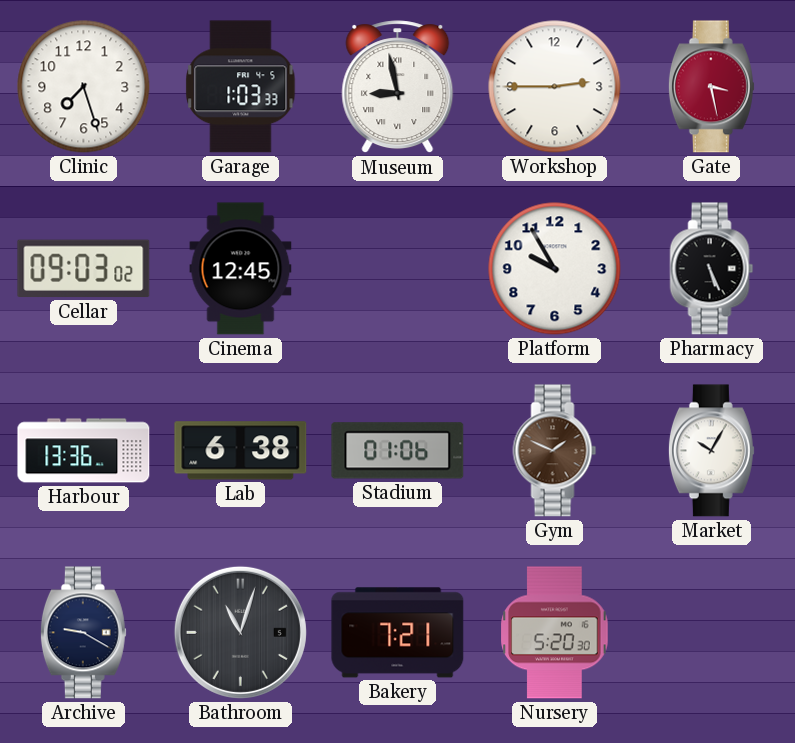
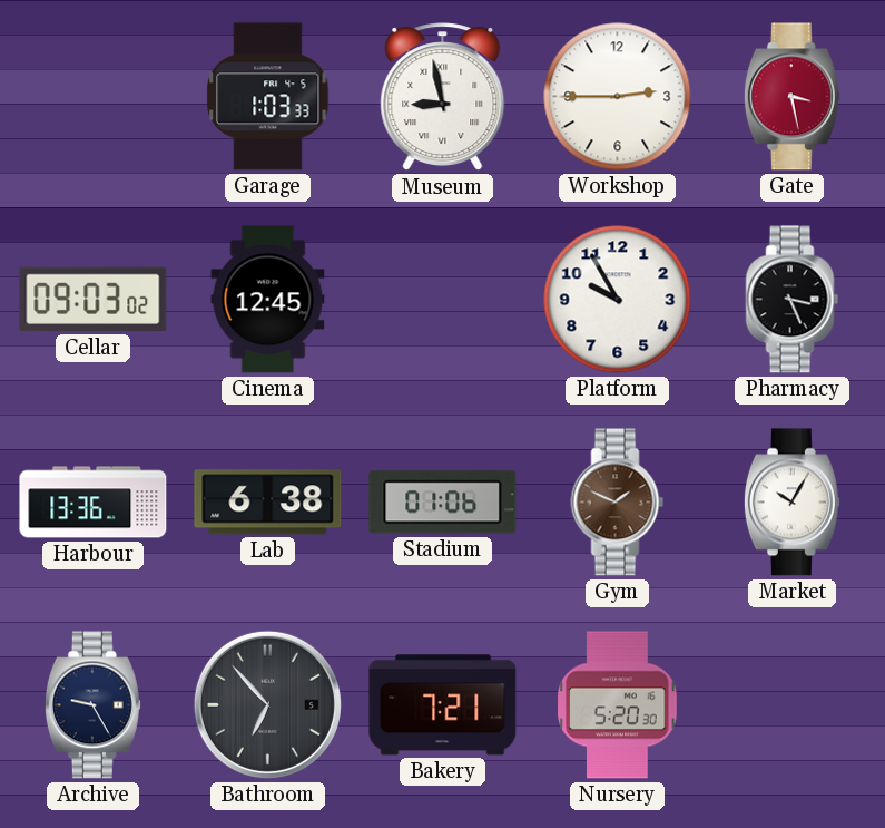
Clinic: 7:27 -> none (84, 87)
Pharmacy: 5:26 -> 3:26 (793, 300)
Archive: 9:20 -> 9:25 (92, 705)
Bathroom: 11:03 -> 6:53 (267, 704)
